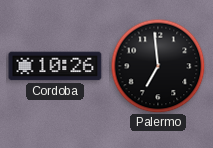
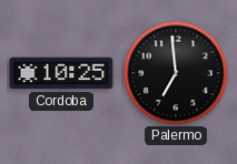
Cordoba: 10:26 -> 10:25 (61, 73)
